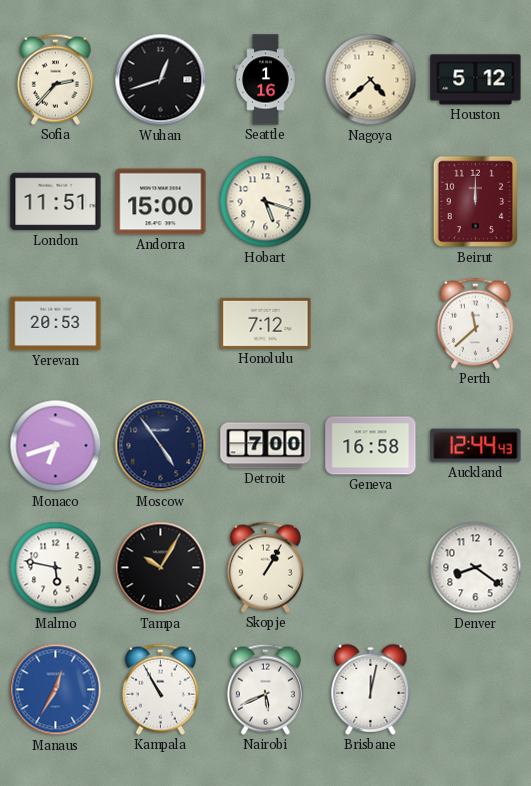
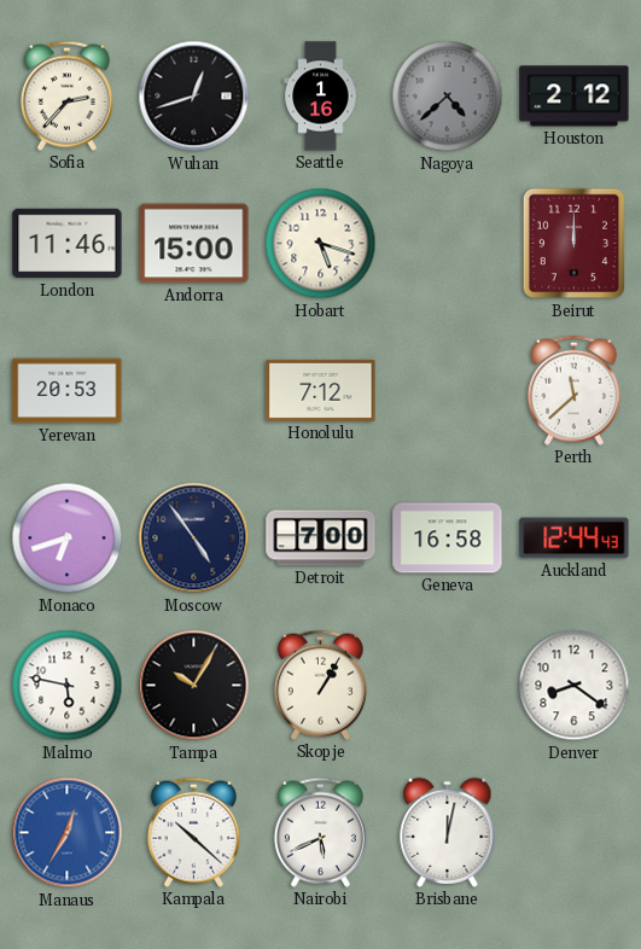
Nagoya dial: cream -> grey (448, 97)
Houston: 5:12 -> 2:12 (575, 97)
London: 11:51 -> 11:46 (68, 244)
Kampala: 10:55 -> 10:22 (193, 832)
